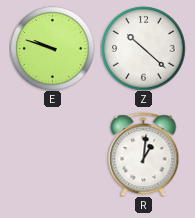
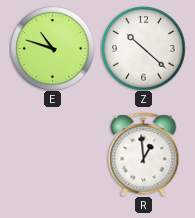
E: 9:48 -> 10:48 (52, 48)
R: 1:01 -> 12:59 (144, 154)
